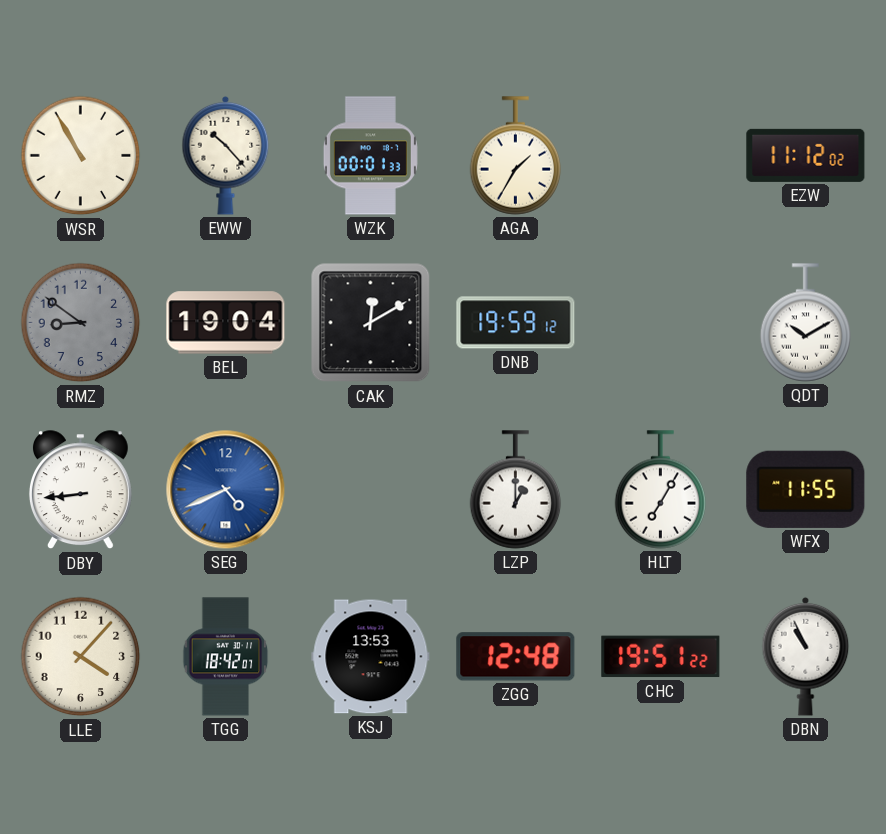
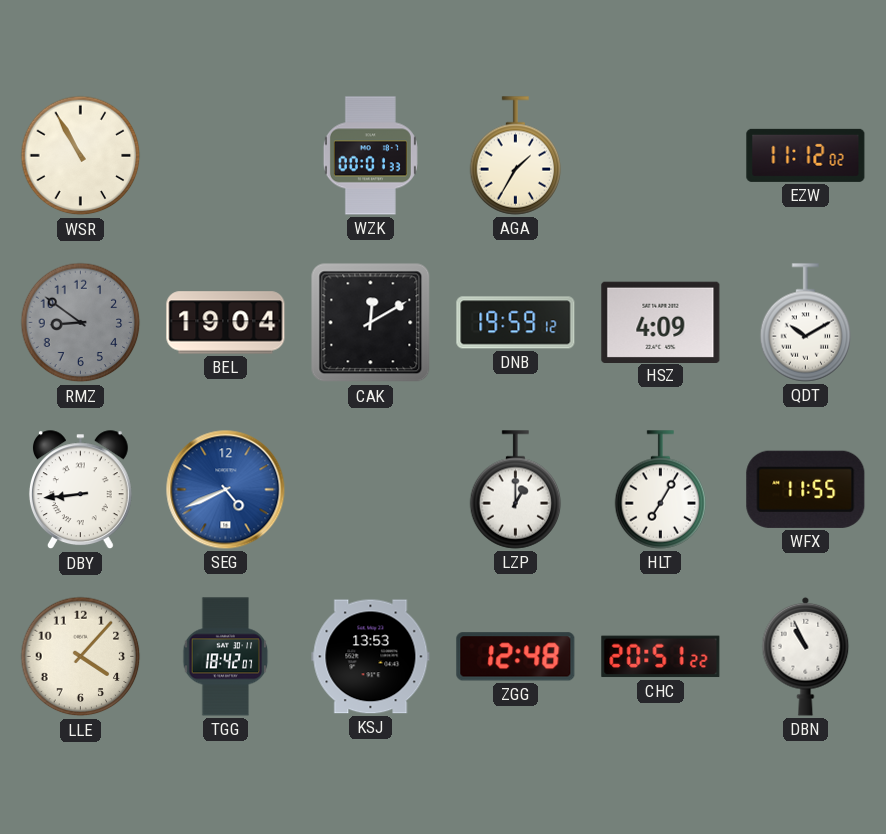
EWW: 10:23 -> none (226, 155)
HSZ: none -> 4:09 (661, 322)
CHC: 19:51 -> 20:51 (661, 657)
